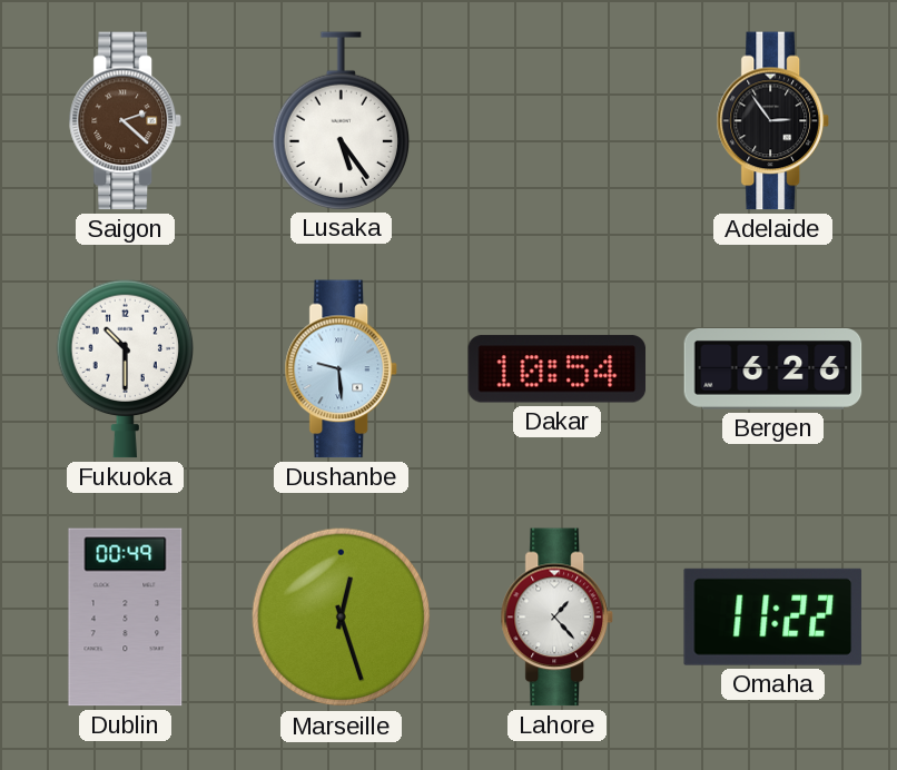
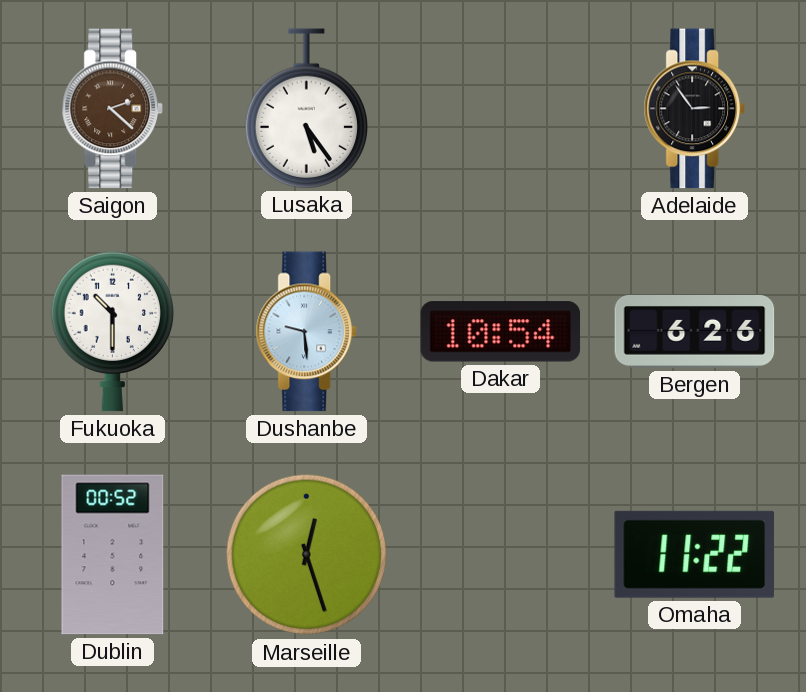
Dublin: 00:49 -> 00:52 (113, 555)
Lahore: 1:23 -> none (556, 618)
